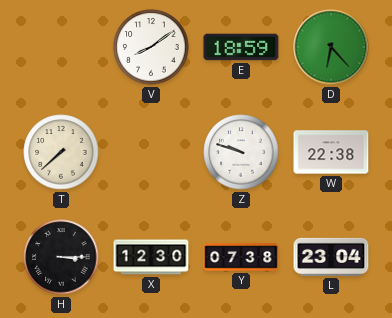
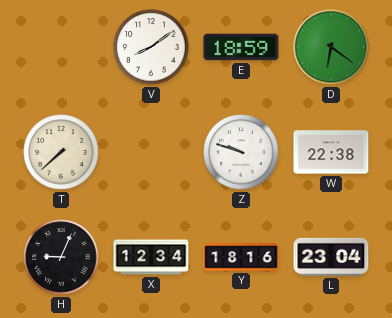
D: 6:23 -> 6:21 (331, 47)
H: 3:15 -> 9:04 (61, 257)
X: 12:30 -> 12:34 (151, 257)
Y: 07:38 -> 18:16 (241, 257)
